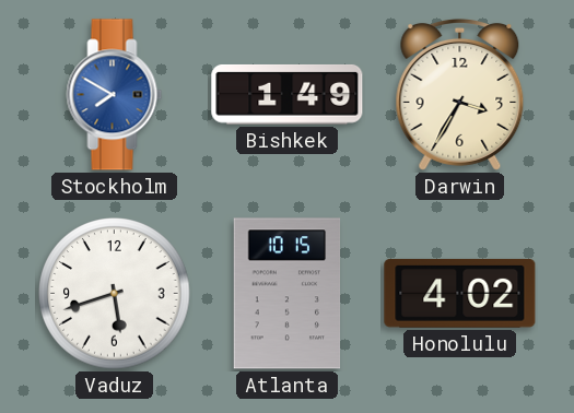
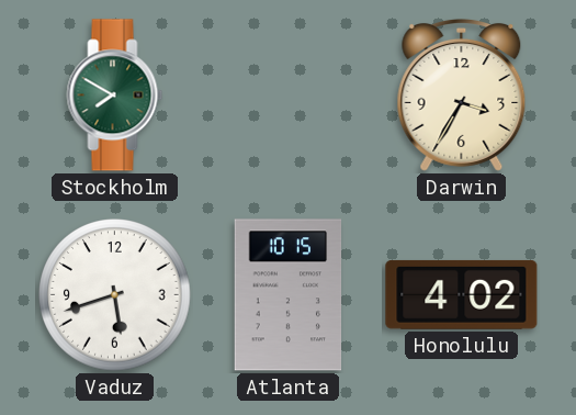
Stockholm dial: blue -> green (115, 96)
Bishkek: 1:49 -> none (288, 95)
